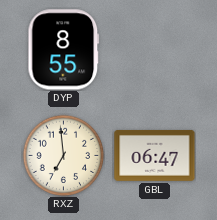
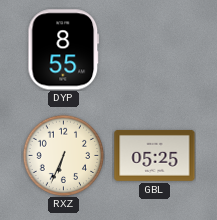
RXZ: 6:59 -> 6:34 (63, 155)
GBL: 06:47 -> 05:25 (155, 155)
